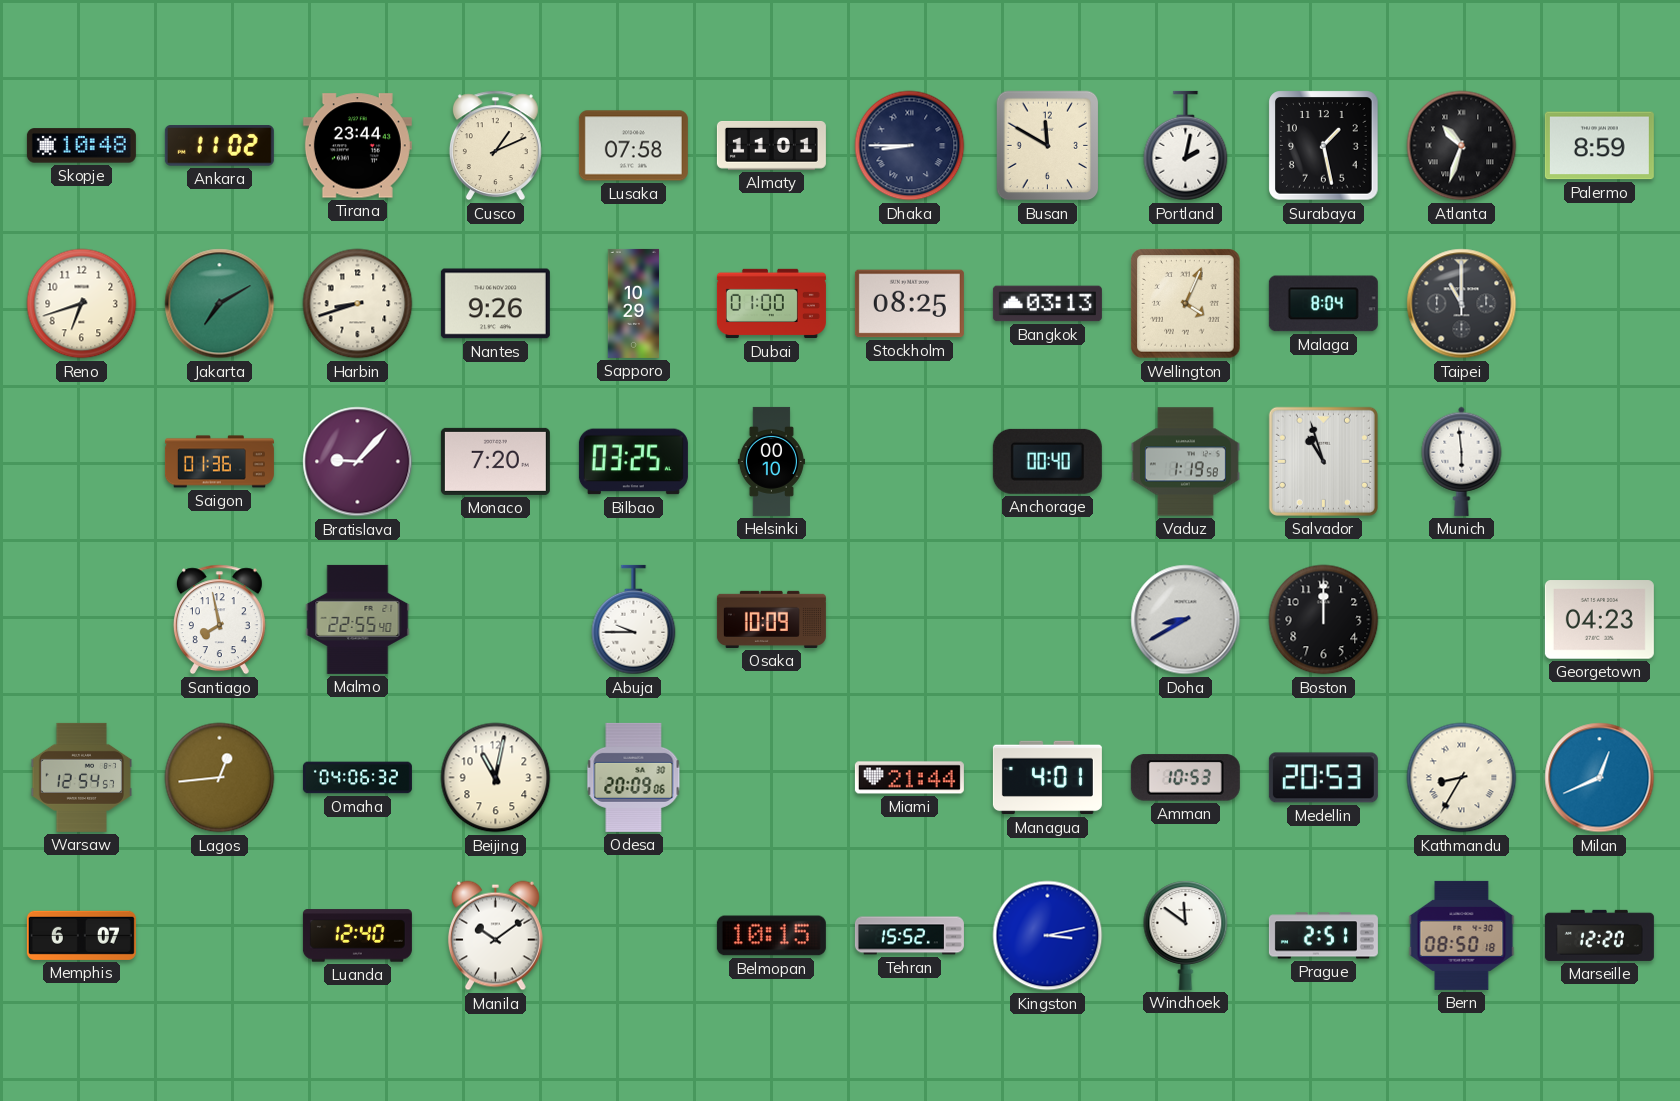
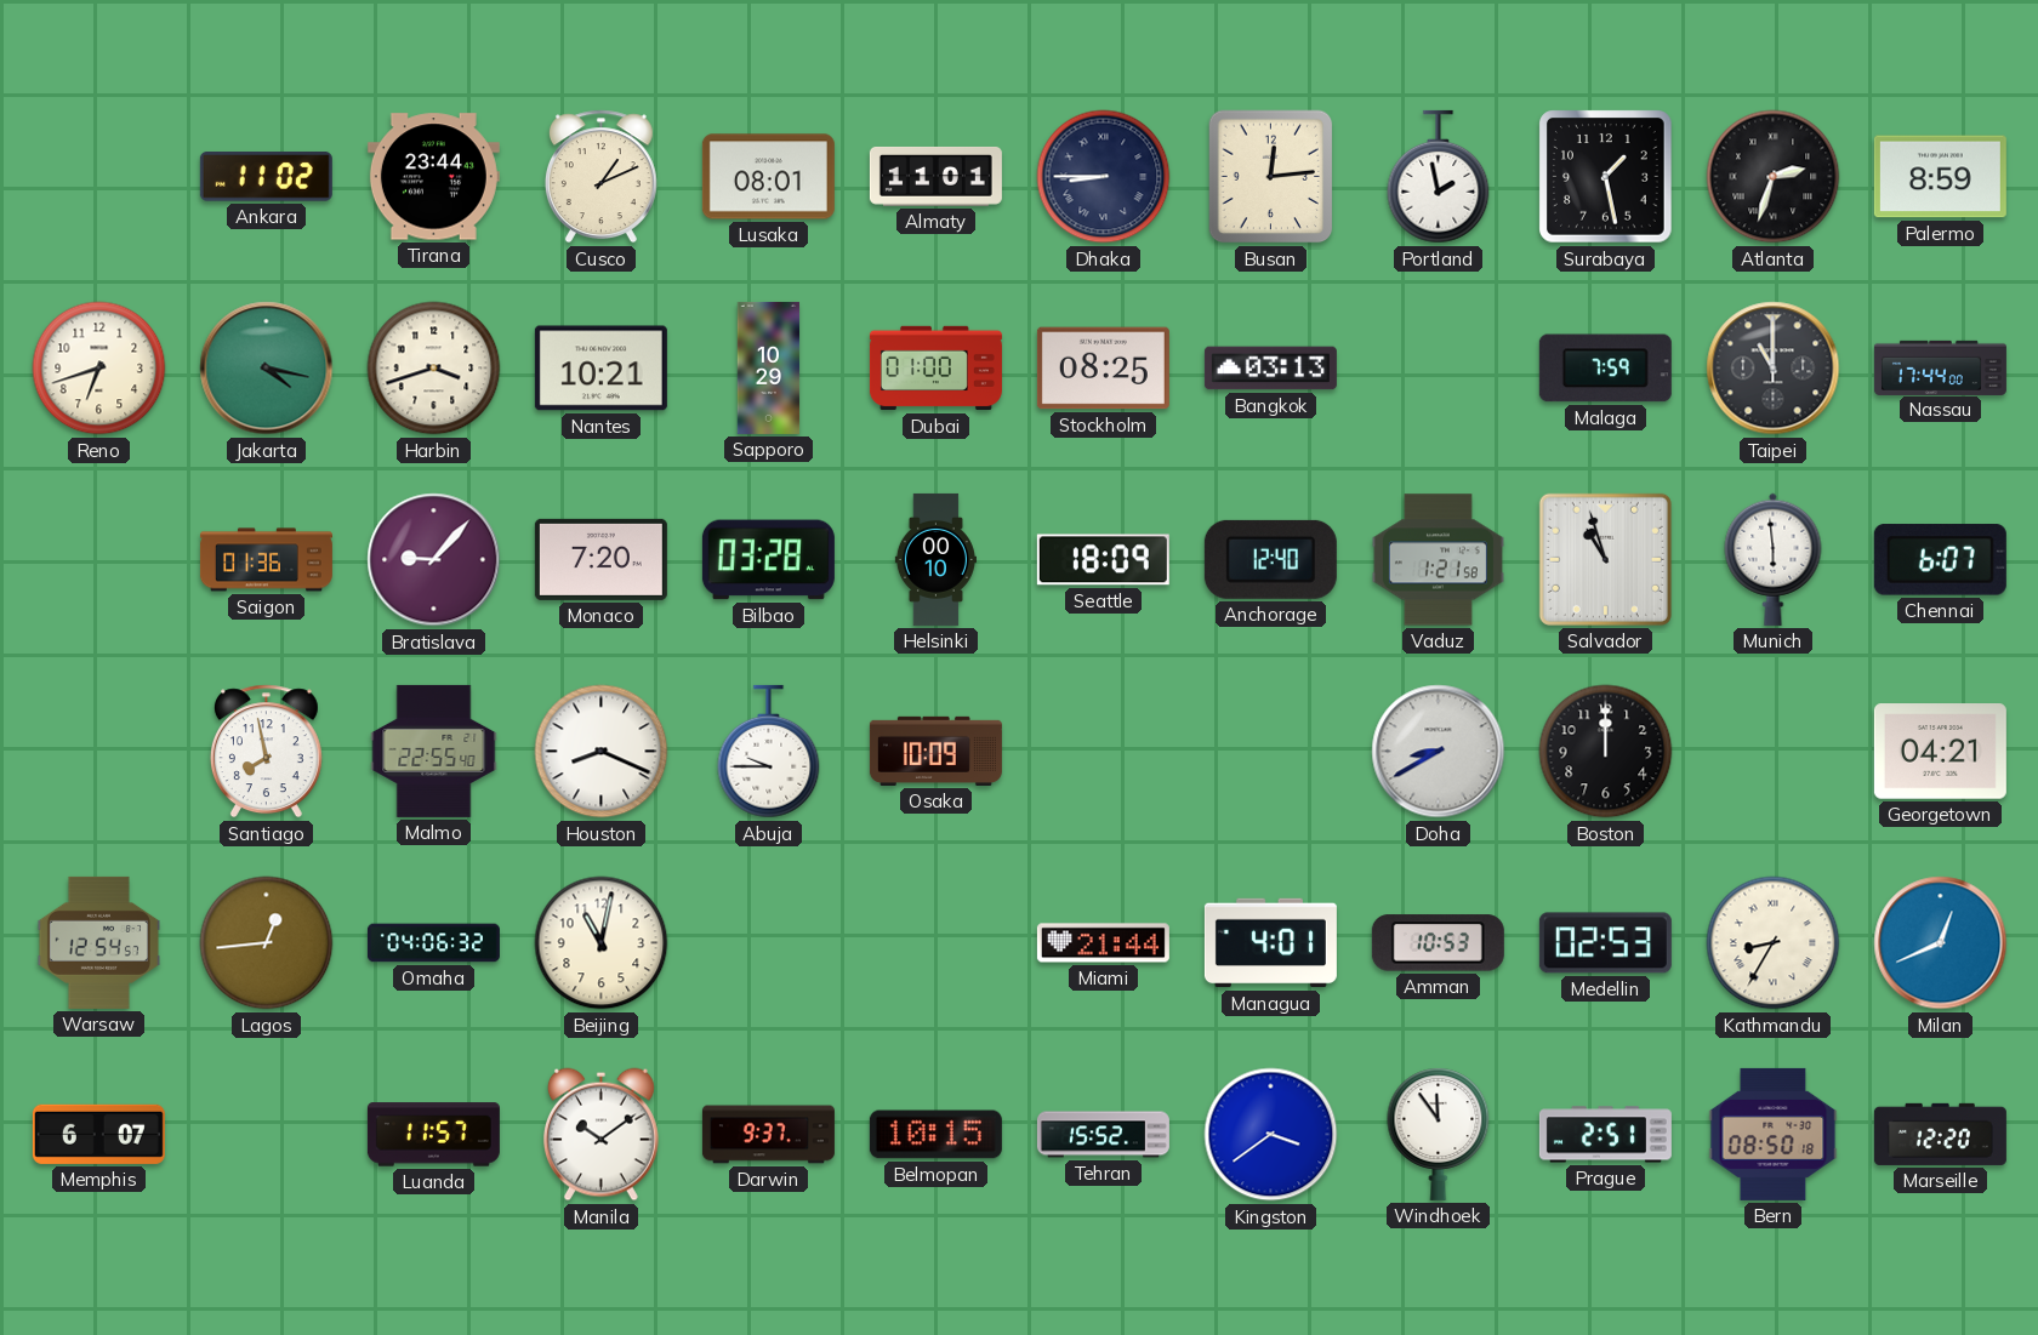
Skopje: 10:48 -> none (81, 146)
Lusaka: 07:58 -> 08:01 (768, 177)
Busan: 11:50 -> 12:14 (1271, 177)
Portland: 2:02 -> 1:58 (1439, 177)
Atlanta: 10:33 -> 2:33 (1774, 177)
Jakarta: 7:10 -> 4:17 (267, 369)
Harbin: 8:42 -> 3:42 (434, 369)
Nantes: 9:26 -> 10:21 (600, 369)
Wellington: 4:04 -> none (1186, 304)
Malaga: 8:04 -> 7:59 (1605, 369)
Nassau: none -> 17:44 (1940, 367)
Bilbao: 03:25 -> 03:28 (768, 560)
Seattle: none -> 18:09 (1103, 560)
Anchorage: 00:40 -> 12:40 (1270, 559)
Vaduz: 1:19 -> 1:21 (1438, 560)
Chennai: none -> 6:07 (1940, 560)
Houston: none -> 8:19 (602, 752)
Georgetown: 04:23 -> 04:21 (1940, 752)
Odesa: 20:09 -> none (634, 777)
Medellin: 20:53 -> 02:53 (1605, 943)
Luanda: 12:40 -> 11:57 (433, 1135)
Darwin: none -> 9:37 (768, 1135)
Kingston: 3:13 -> 3:39 (1271, 1135)
Windhoek: 11:51 -> 11:54 (1439, 1134)
